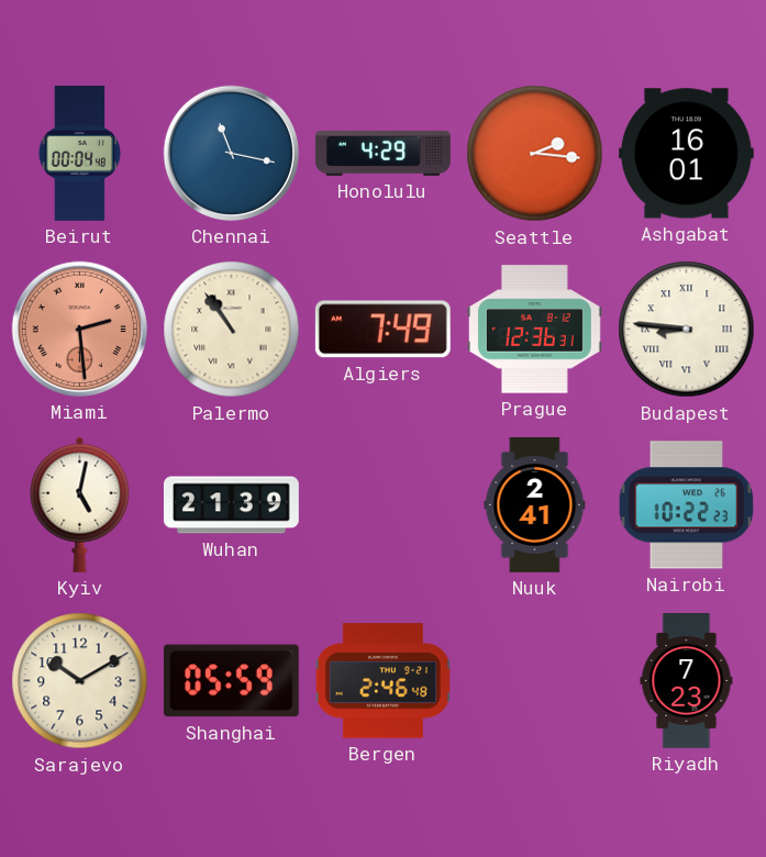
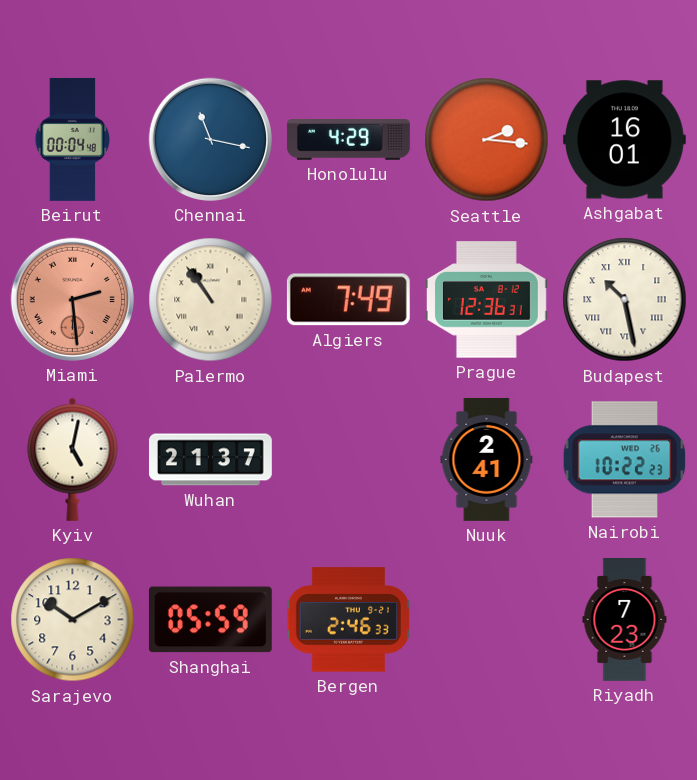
Budapest: 8:46 -> 10:28 (625, 300)
Wuhan: 21:39 -> 21:37 (210, 460)
Bergen: 2:46:48 -> 2:46:33 (348, 620)
